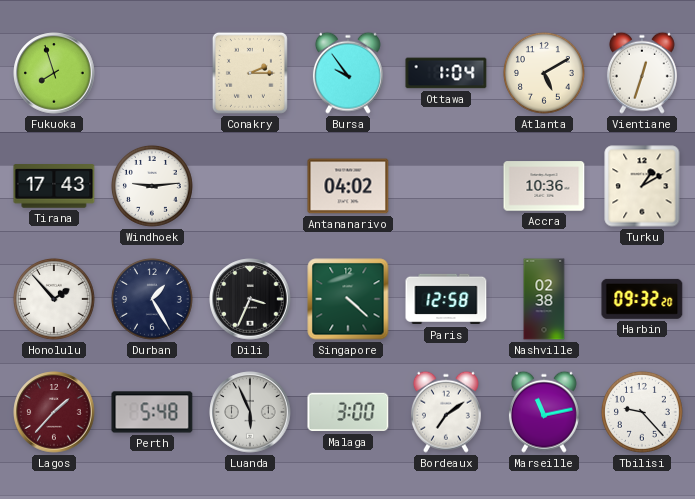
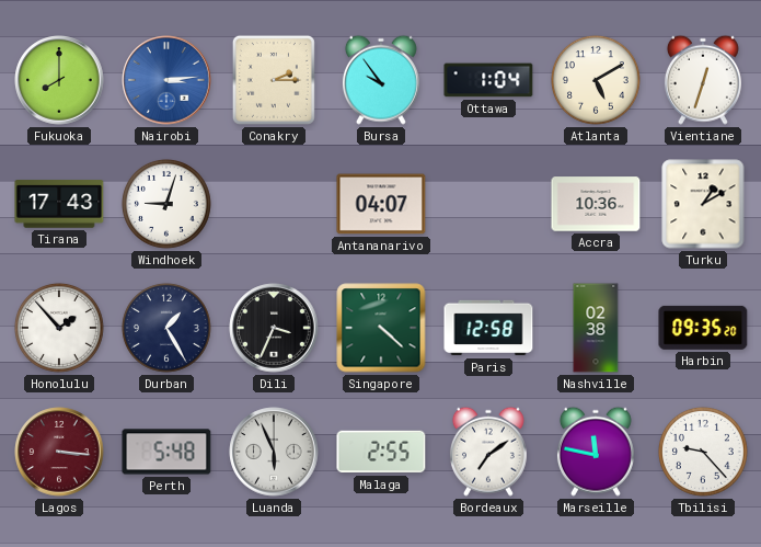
Fukuoka: 7:57 -> 8:00 (59, 80)
Nairobi: none -> 3:14 (166, 80)
Windhoek: 9:14 -> 9:03 (166, 204)
Antananarivo: 04:02 -> 04:07 (381, 204)
Harbin: 09:32 -> 09:35 (703, 328)
Lagos: 1:37 -> 3:16 (59, 452)
Malaga: 3:00 -> 2:55 (381, 452)
Marseille: 11:13 -> 11:47 (596, 452)
